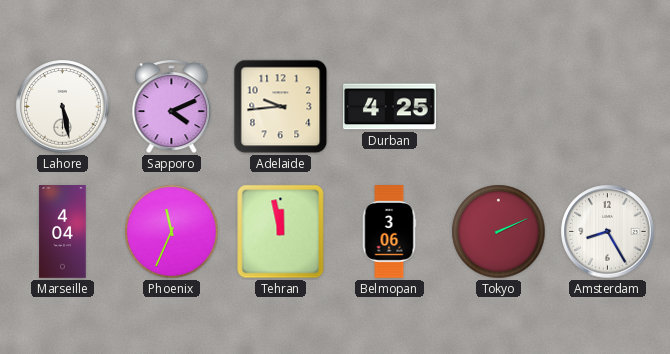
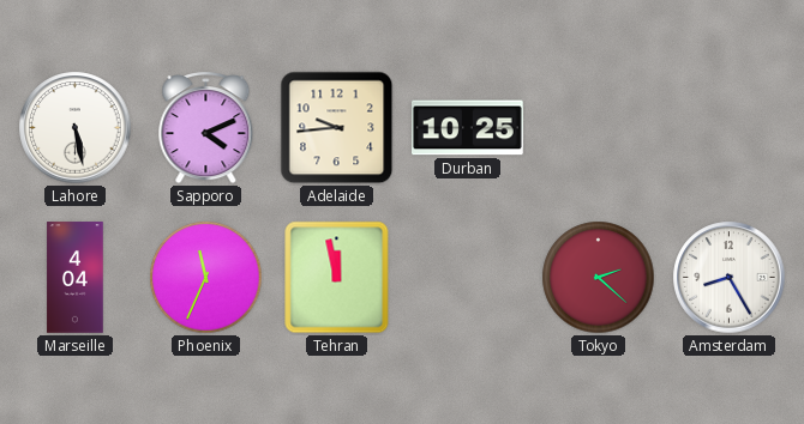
Durban: 4:25 -> 10:25 (468, 128)
Belmopan: 3:06 -> none (389, 232)
Tokyo: 2:11 -> 2:22 (599, 278)
